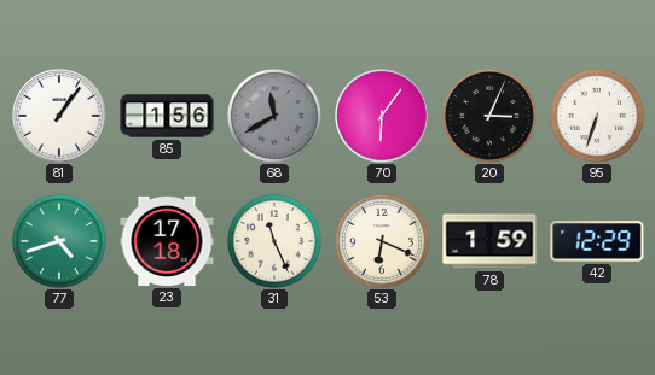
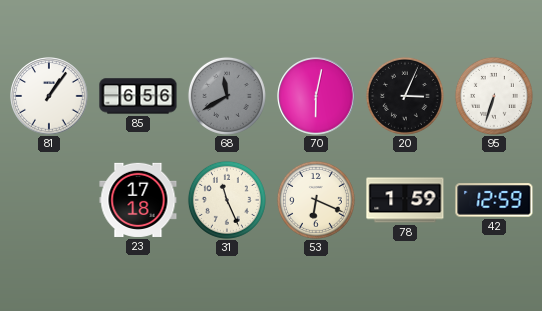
85: 1:56 -> 6:56 (138, 96)
70: 6:06 -> 6:02 (316, 96)
77: 4:42 -> none (59, 241)
42: 12:29 -> 12:59 (494, 200)
